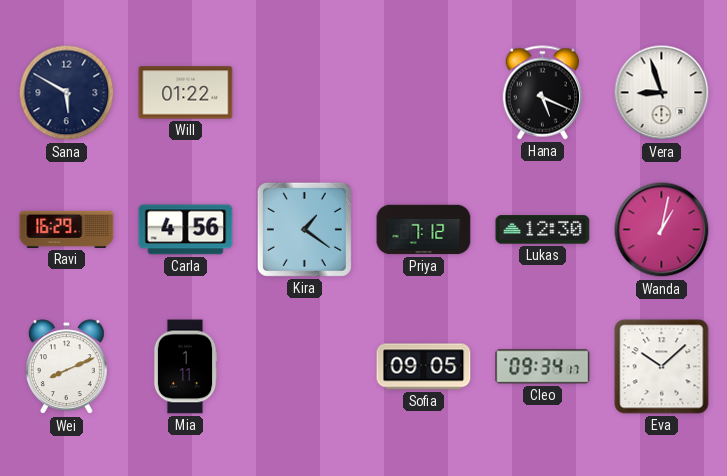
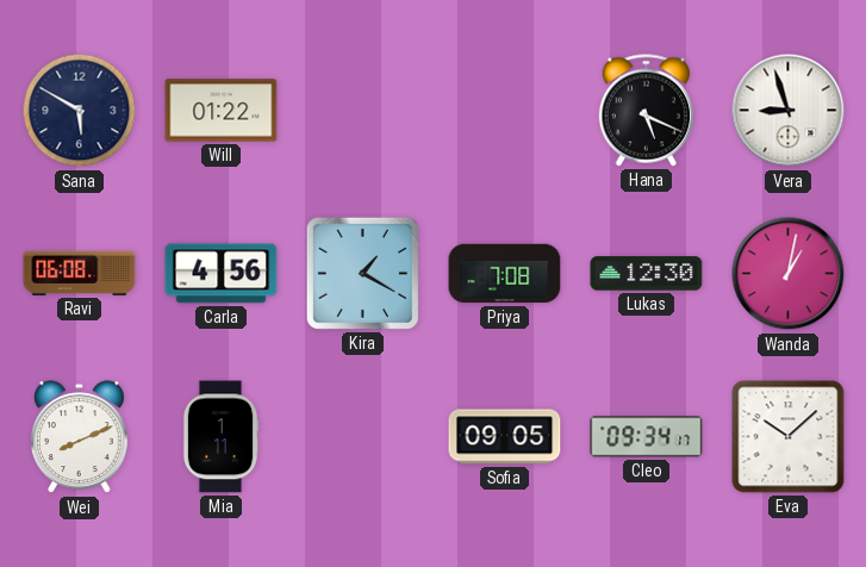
Ravi: 16:29 -> 06:08 (80, 273)
Kira: 1:21 -> 1:20 (362, 273)
Priya: 7:12 -> 7:08 (505, 274)
